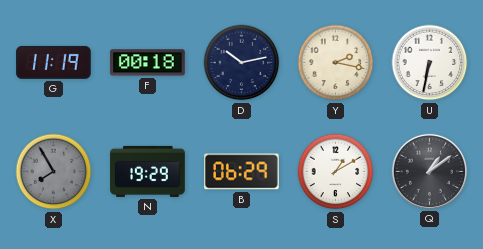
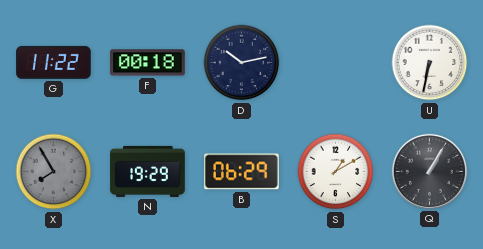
G: 11:19 -> 11:22 (54, 62)
Y: 2:17 -> none (336, 63)
Q: 1:09 -> 1:05 (429, 171)
